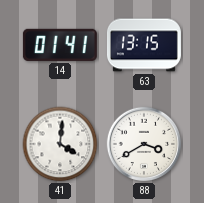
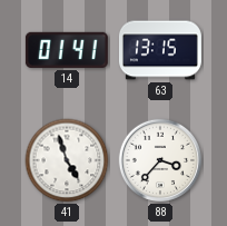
41: 4:01 -> 4:57 (67, 160)
88: 3:40 -> 3:37 (160, 160)
